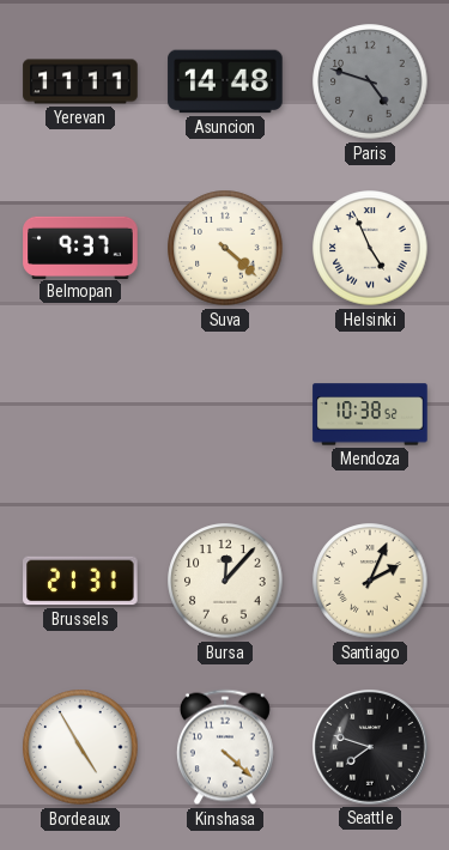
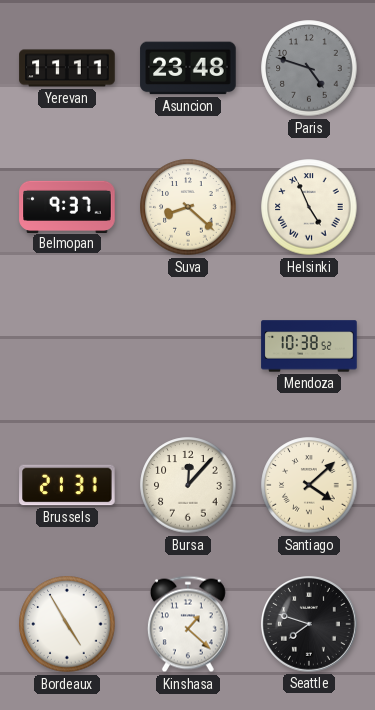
Asuncion: 14:48 -> 23:48 (188, 68)
Suva: 4:22 -> 8:22 (188, 207)
Santiago: 2:04 -> 4:08 (309, 485)
Kinshasa: 4:22 -> 1:22 (188, 624)
